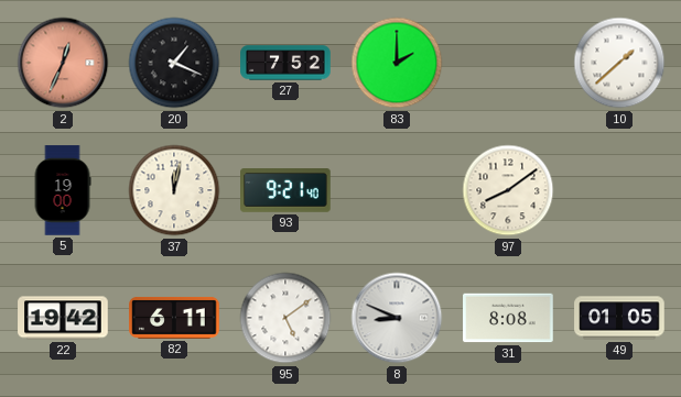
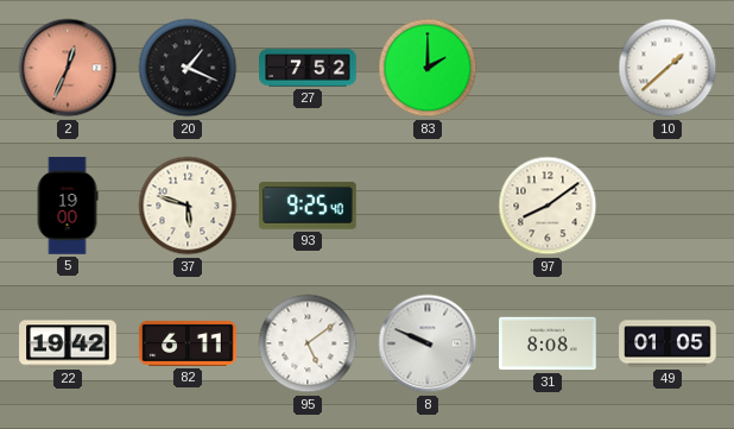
37: 12:02 -> 5:48 (188, 206)
93: 9:21 -> 9:25 (308, 207)
8: 8:49 -> 9:49 (428, 343)
